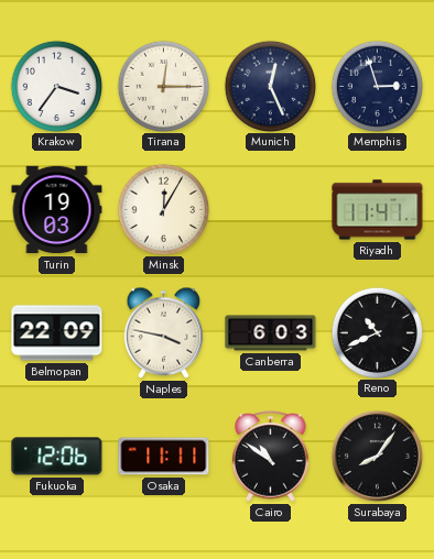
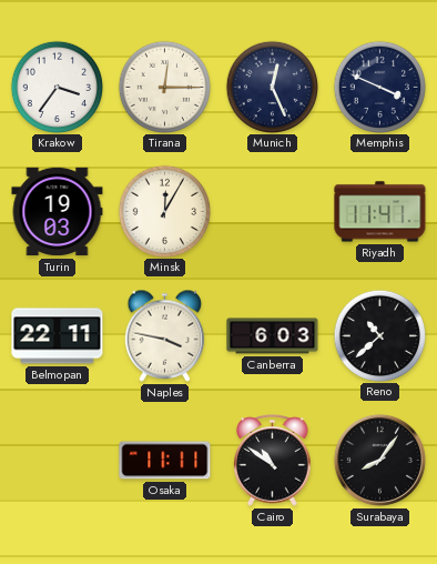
Memphis: 2:57 -> 3:49 (379, 87)
Belmopan: 22:09 -> 22:11 (58, 336)
Reno: 10:41 -> 10:38 (379, 335)
Fukuoka: 12:06 -> none (57, 457)
